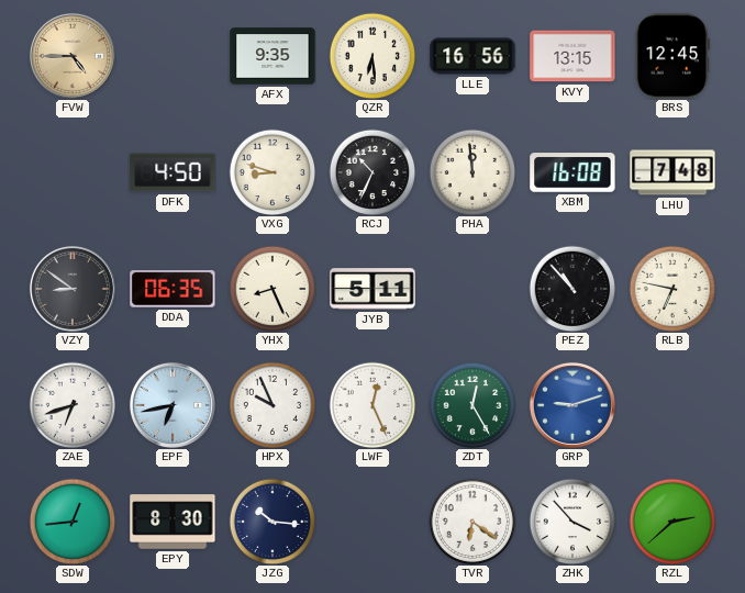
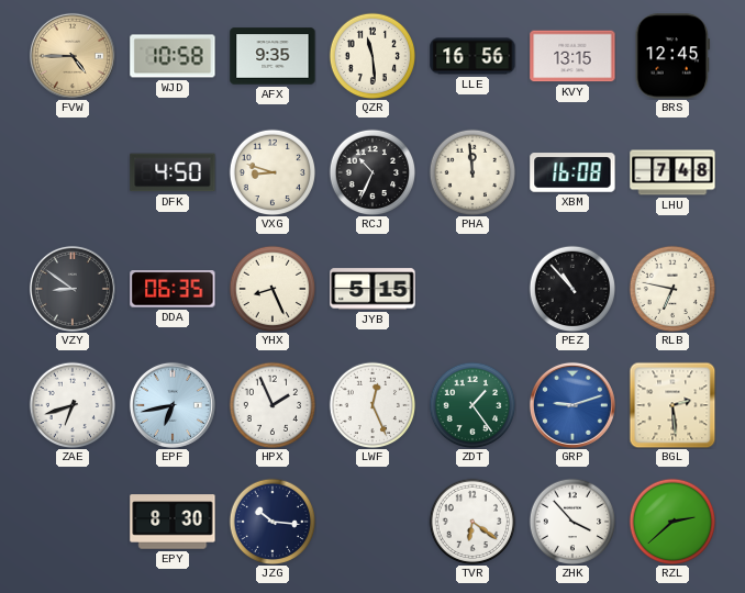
WJD: none -> 10:58 (173, 56)
QZR: 6:29 -> 11:29 (372, 56)
JYB: 5:11 -> 5:15 (372, 289)
HPX: 9:56 -> 1:56 (273, 405)
ZDT: 12:25 -> 1:24 (472, 405)
BGL: none -> 2:29 (672, 405)
SDW: 12:44 -> none (73, 522)
